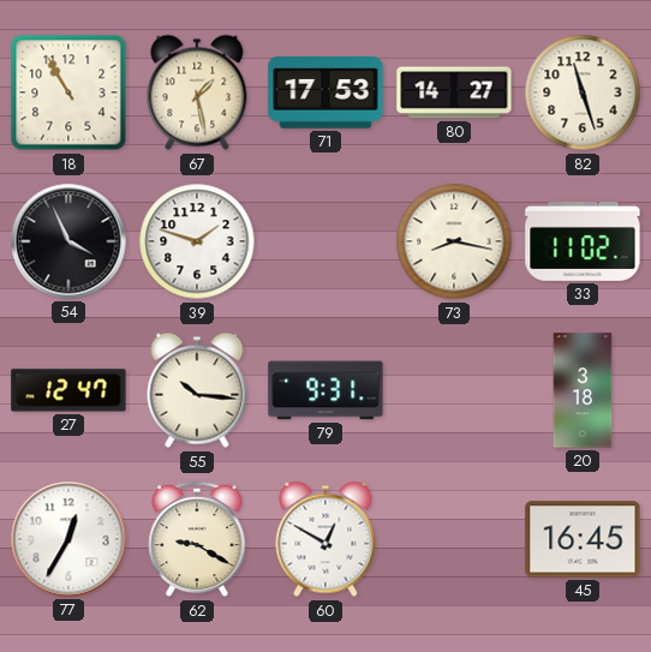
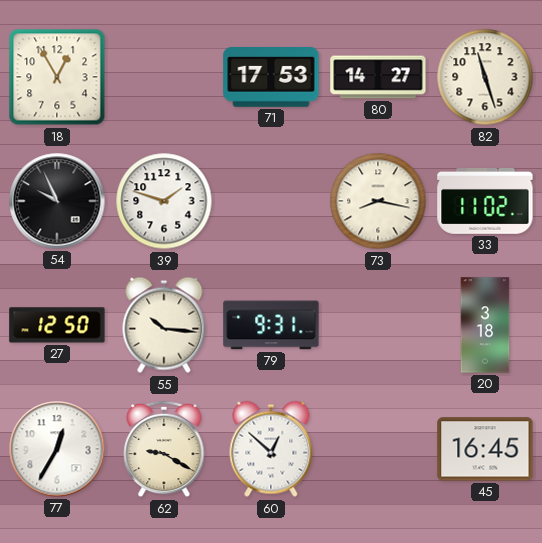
18: 10:55 -> 12:55 (57, 77)
67: 1:28 -> none (197, 92)
54: 3:56 -> 9:56 (57, 201)
27: 12:47 -> 12:50 (57, 325)
60: 12:50 -> 12:52 (271, 449)
